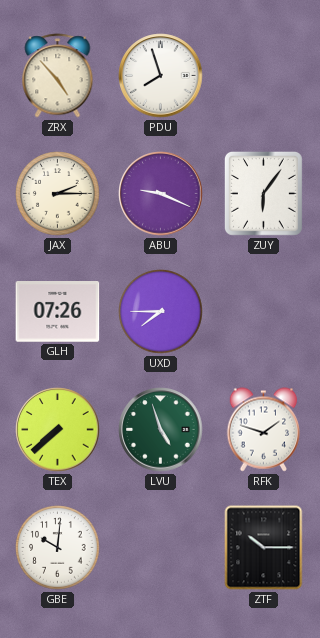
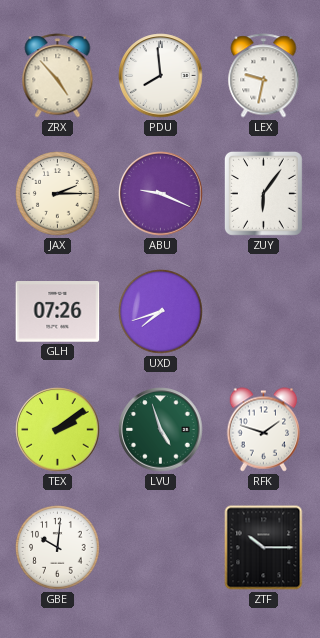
PDU: 7:57 -> 7:59 (161, 76)
LEX: none -> 9:32 (264, 76)
UXD: 7:45 -> 7:42 (161, 312)
TEX: 7:38 -> 2:09 (58, 430)
